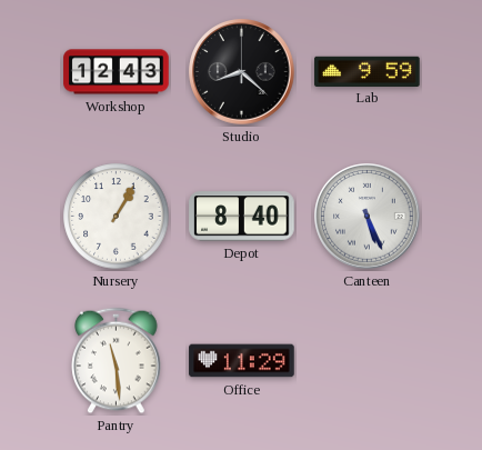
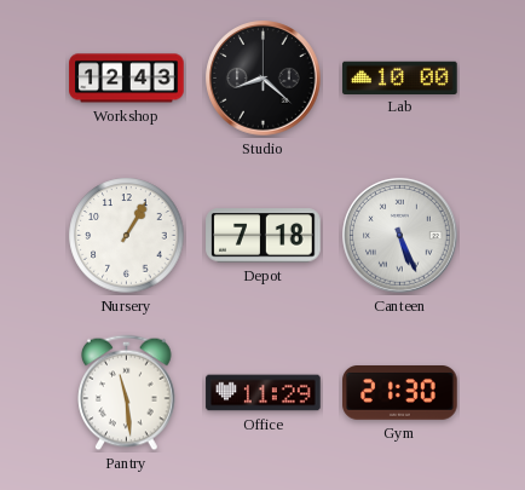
Lab: 9:59 -> 10:00 (400, 77)
Depot: 8:40 -> 7:18 (264, 236)
Gym: none -> 21:30 (400, 393)
